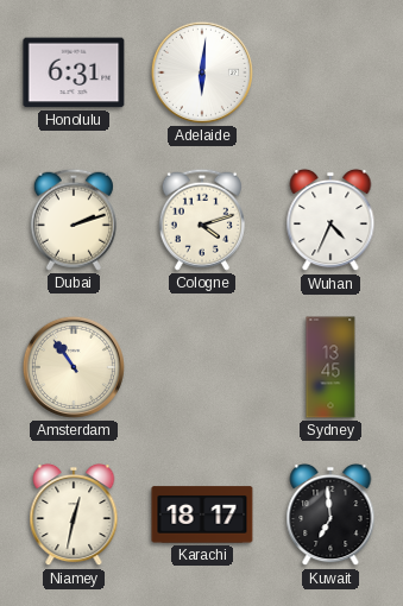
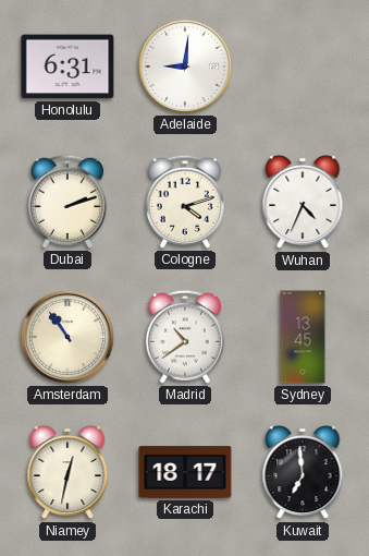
Adelaide: 6:01 -> 9:01 (185, 67)
Madrid: none -> 10:39 (185, 337)
